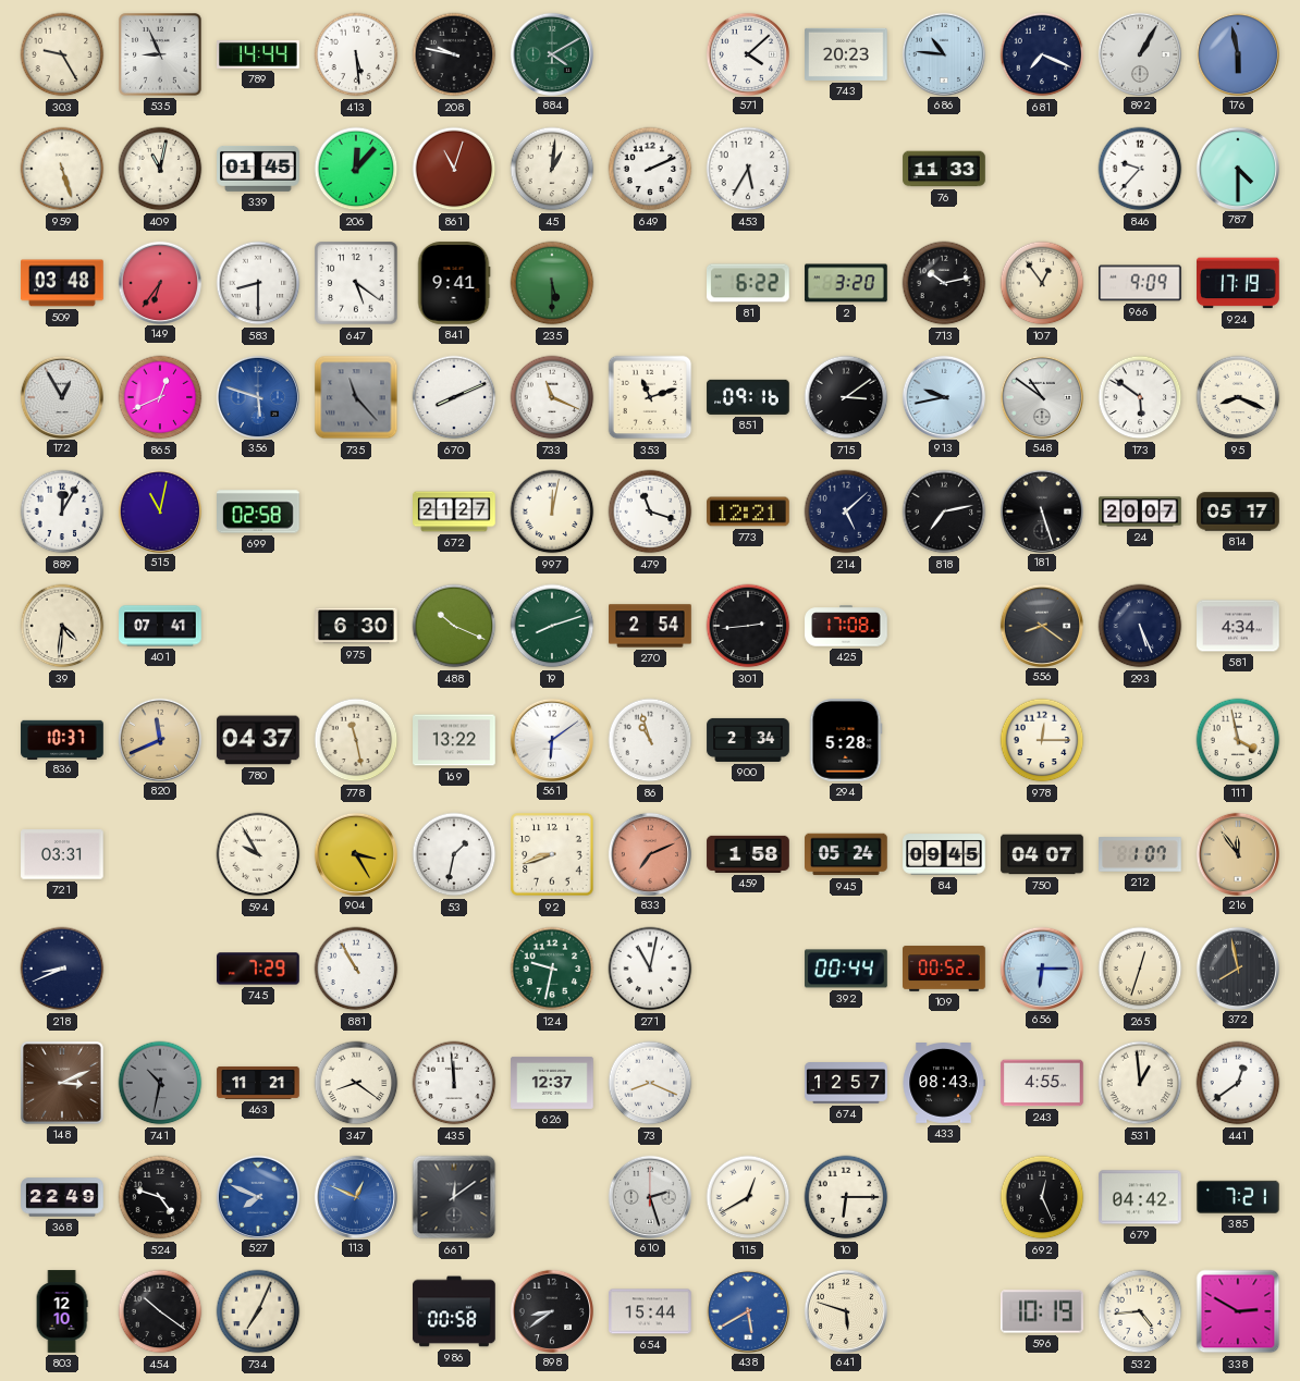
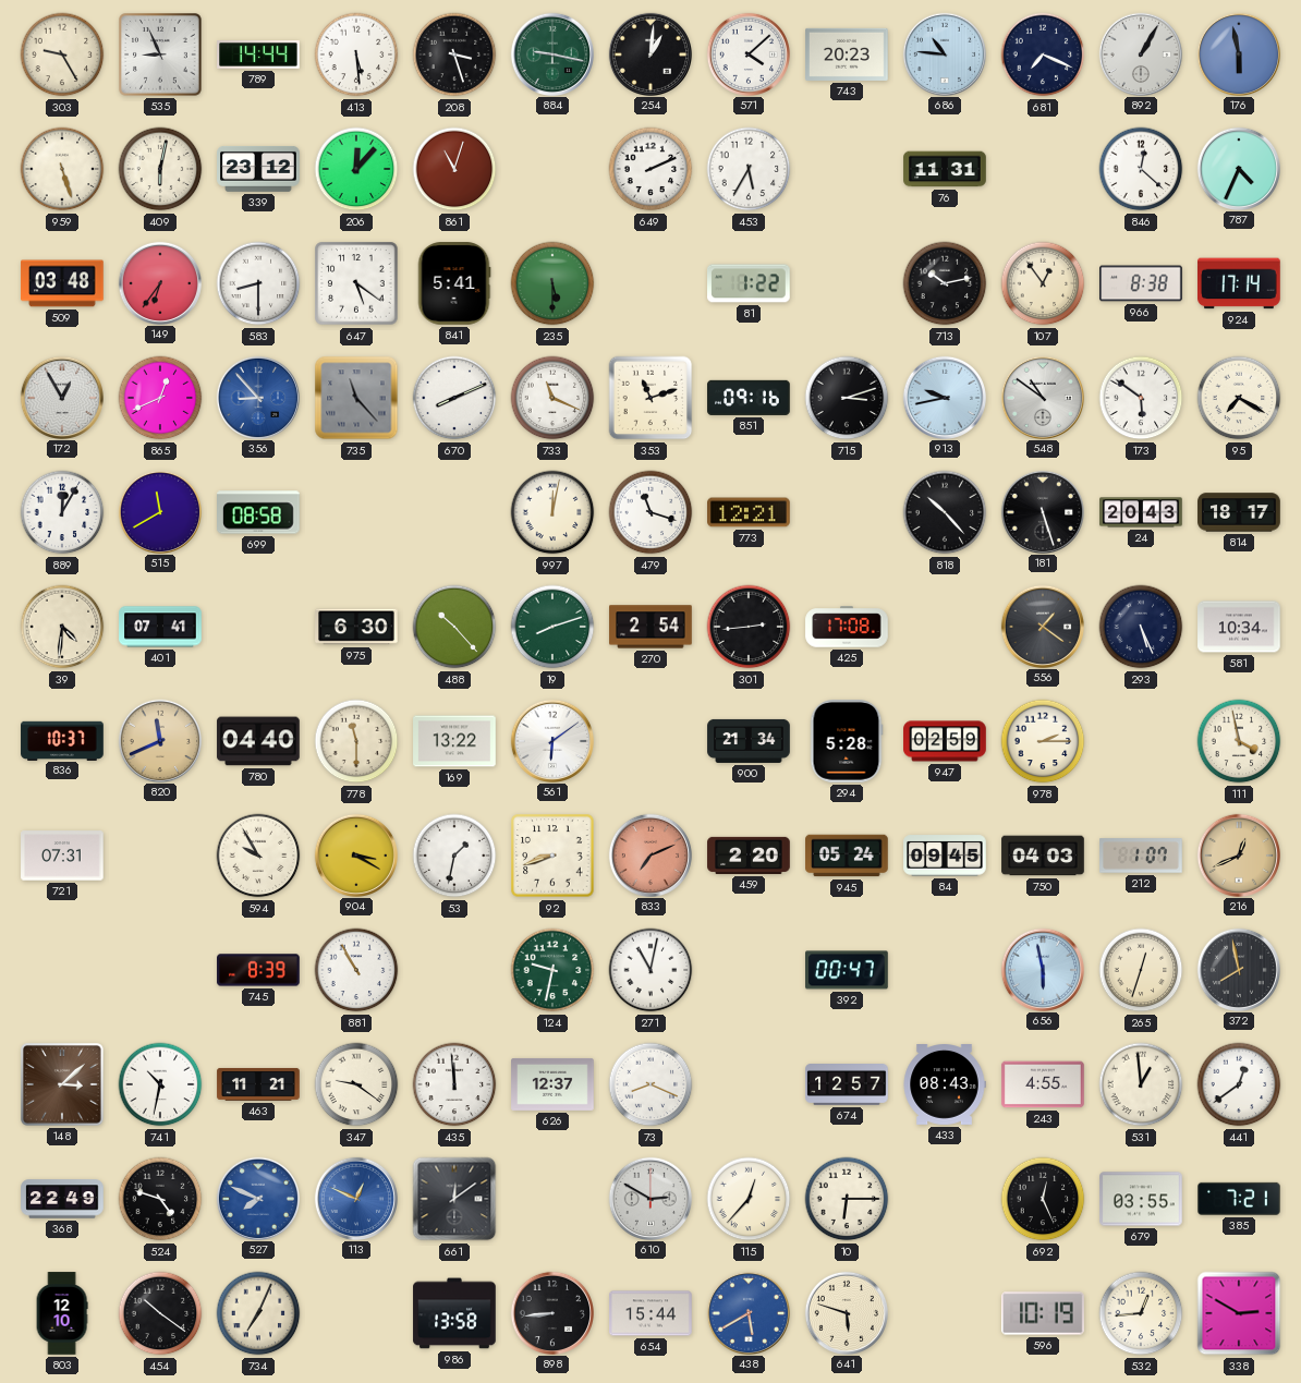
208: 9:47 -> 3:27 (454, 54)
884: 4:10 -> 9:17 (551, 53)
254: none -> 1:01 (649, 53)
409: 11:02 -> 6:02 (160, 169)
339: 01:45 -> 23:12 (258, 170)
45: 1:01 -> none (552, 169)
76: 11:33 -> 11:31 (945, 169)
846: 9:37 -> 12:22 (1141, 169)
787: 4:30 -> 4:34 (1238, 168)
841: 9:41 -> 5:41 (454, 283)
81: 6:22 -> 1:22 (750, 283)
2: 3:20 -> none (846, 283)
966: 9:09 -> 8:38 (1141, 283)
924: 17:19 -> 17:14 (1240, 283)
356: 5:48 -> 8:53 (257, 397)
715: 3:09 -> 3:12 (847, 398)
95: 8:19 -> 7:20 (1239, 398)
515: 11:02 -> 11:40 (159, 511)
699: 02:58 -> 08:58 (259, 512)
672: 21:27 -> none (454, 511)
214: 5:08 -> none (846, 511)
818: 7:13 -> 10:23 (945, 512)
24: 20:07 -> 20:43 (1141, 512)
814: 05:17 -> 18:17 (1239, 512)
488: 10:19 -> 10:23 (454, 627)
556: 8:21 -> 1:21 (1042, 626)
581: 4:34 -> 10:34 (1239, 627)
780: 04:37 -> 04:40 (258, 741)
778: 11:28 -> 11:30 (356, 741)
86: 10:57 -> none (650, 740)
900: 2:34 -> 21:34 (749, 741)
947: none -> 02:59 (945, 741)
978: 12:15 -> 2:15 (1043, 741)
721: 03:31 -> 07:31 (62, 856)
904: 3:25 -> 3:20 (355, 854)
459: 1:58 -> 2:20 (749, 856)
750: 04:07 -> 04:03 (1043, 856)
216: 11:54 -> 12:41 (1238, 854)
218: 8:41 -> none (62, 969)
745: 7:29 -> 8:39 (258, 970)
392: 00:44 -> 00:47 (847, 970)
109: 00:52 -> none (944, 969)
656: 6:15 -> 5:58 (1042, 969)
148: 3:11 -> 3:08 (63, 1085)
741 dial: grey -> white (160, 1084)
347: 8:21 -> 9:21 (356, 1084)
610: 2:27 -> 2:50 (649, 1198)
115: 12:40 -> 12:37 (749, 1199)
679: 04:42 -> 03:55 (1141, 1199)
986: 00:58 -> 13:58 (454, 1313)
898: 8:39 -> 8:44 (551, 1312)
532: 4:44 -> 12:44 (1141, 1313)
